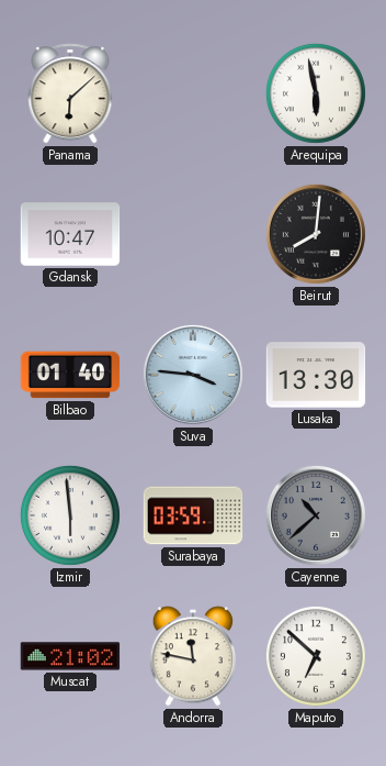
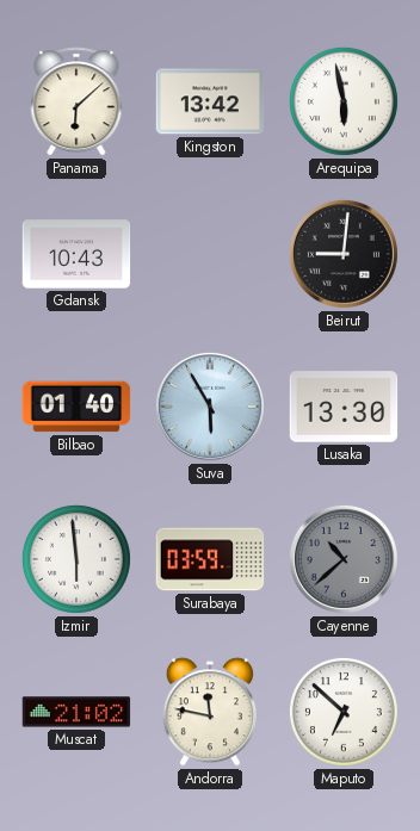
Kingston: none -> 13:42 (210, 101)
Gdansk: 10:47 -> 10:43 (76, 254)
Beirut: 8:01 -> 9:01 (344, 254)
Suva: 3:46 -> 5:55 (210, 407)
